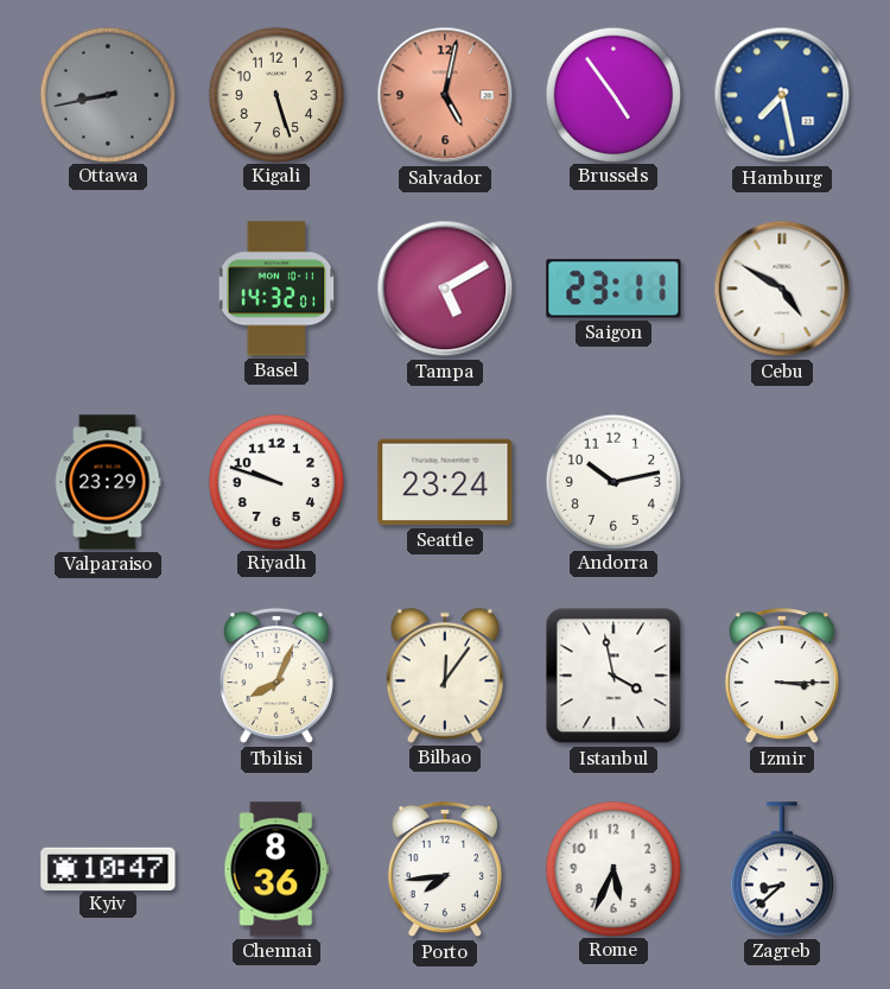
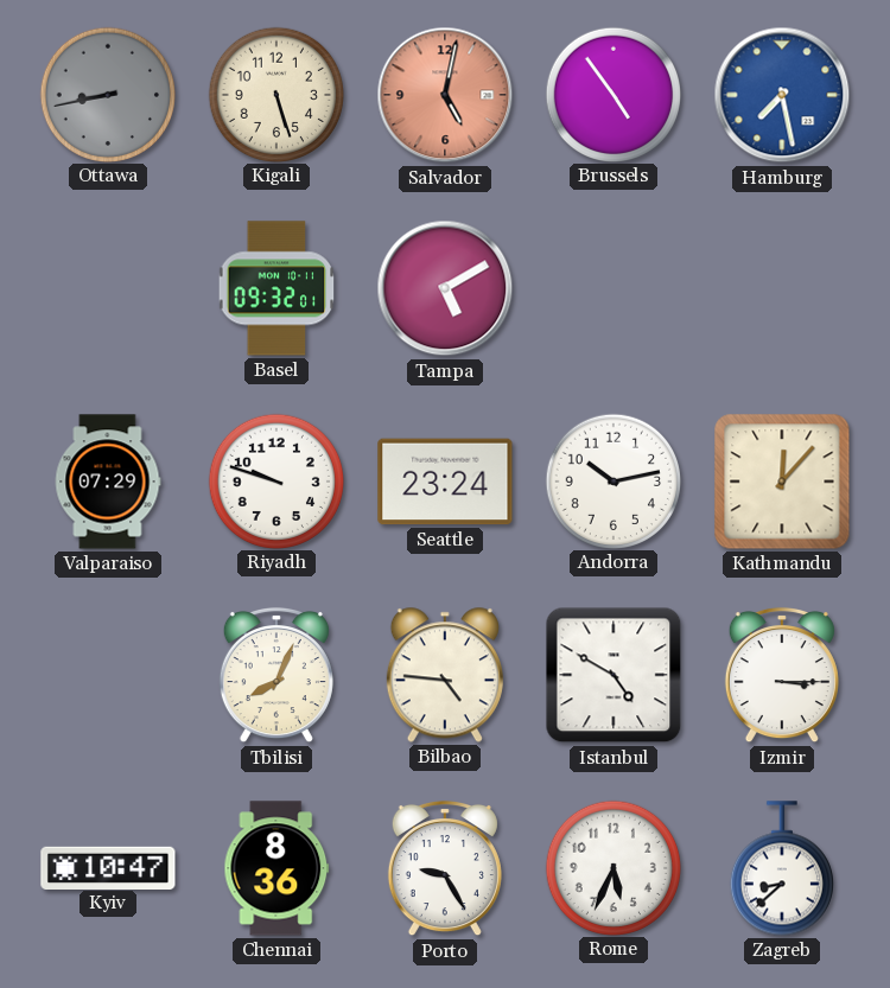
Basel: 14:32 -> 09:32 (276, 288)
Saigon: 23:11 -> none (614, 289)
Cebu: 4:50 -> none (782, 289)
Valparaiso: 23:29 -> 07:29 (108, 482)
Kathmandu: none -> 12:07 (782, 482)
Bilbao: 12:06 -> 4:46 (445, 675)
Istanbul: 3:58 -> 4:50 (614, 675)
Porto: 7:44 -> 9:25 (445, 868)
